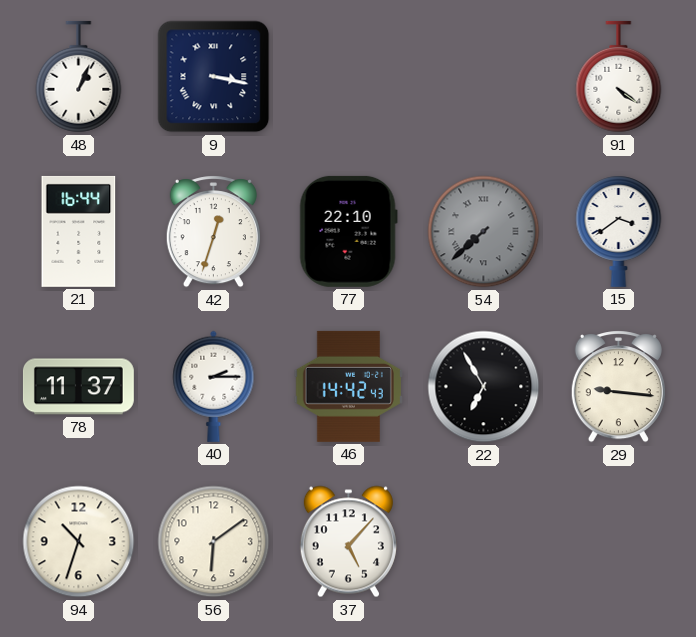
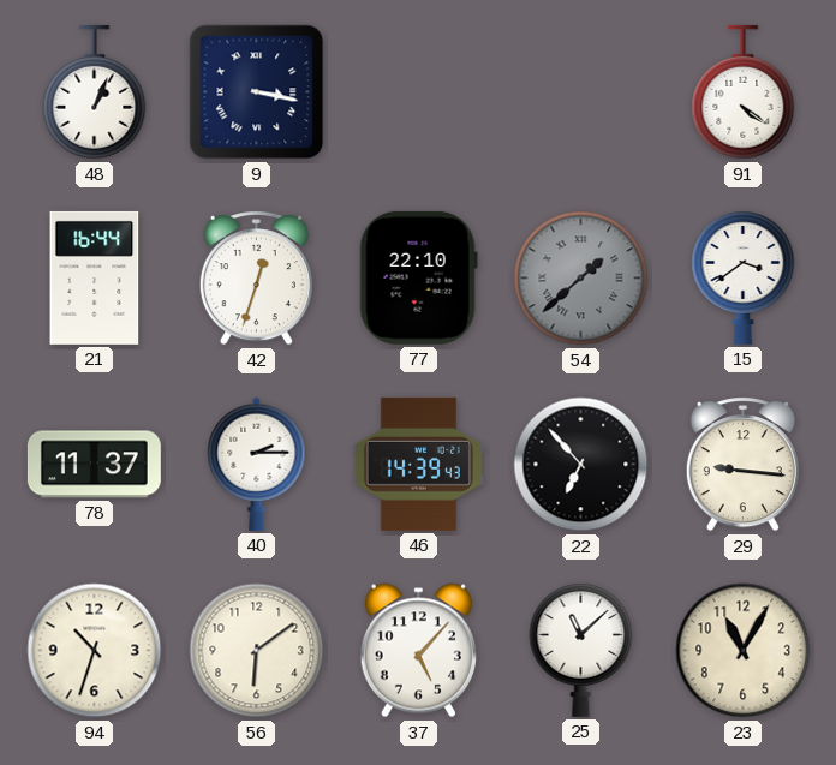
54: 7:38 -> 1:38 (581, 279)
46: 14:42 -> 14:39 (418, 464)
22: 6:55 -> 6:53 (581, 465)
25: none -> 11:08 (581, 650)
23: none -> 11:05 (744, 651)
